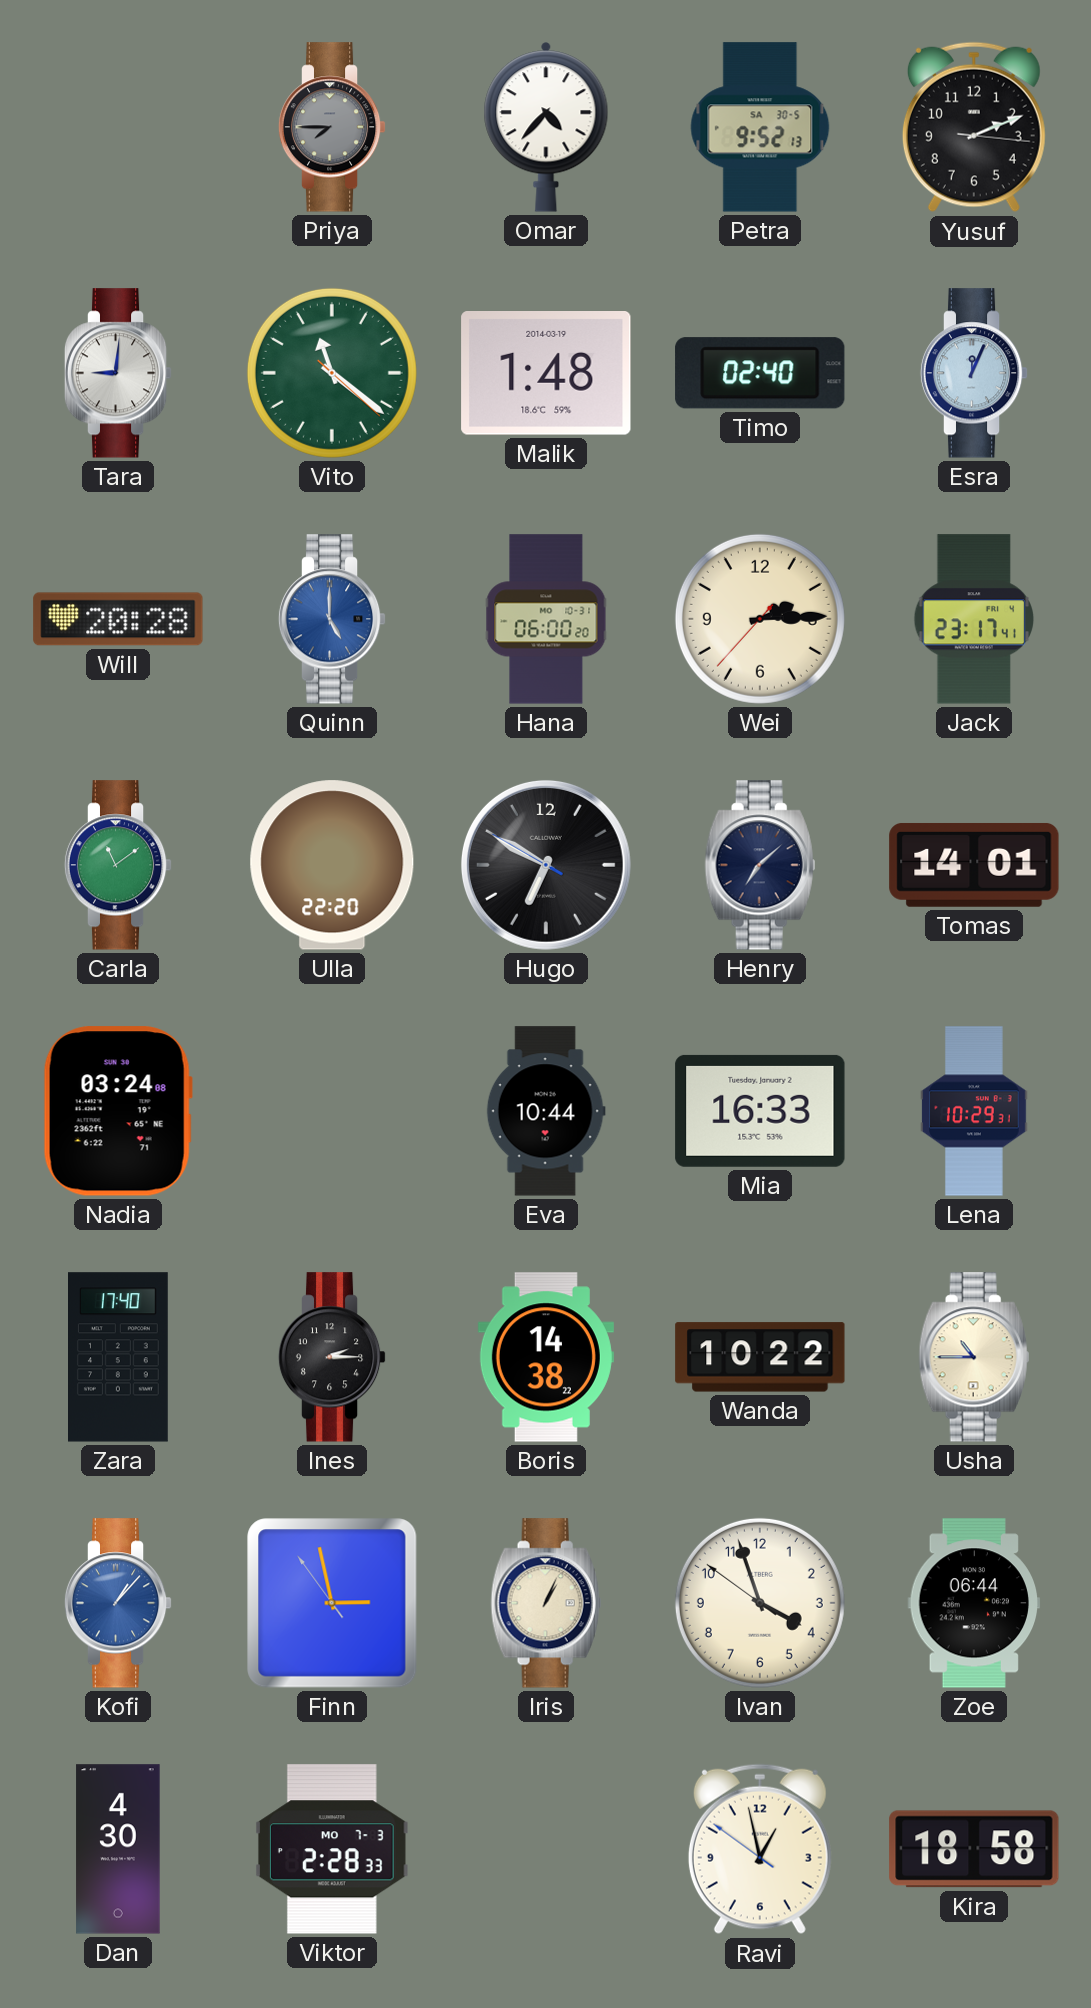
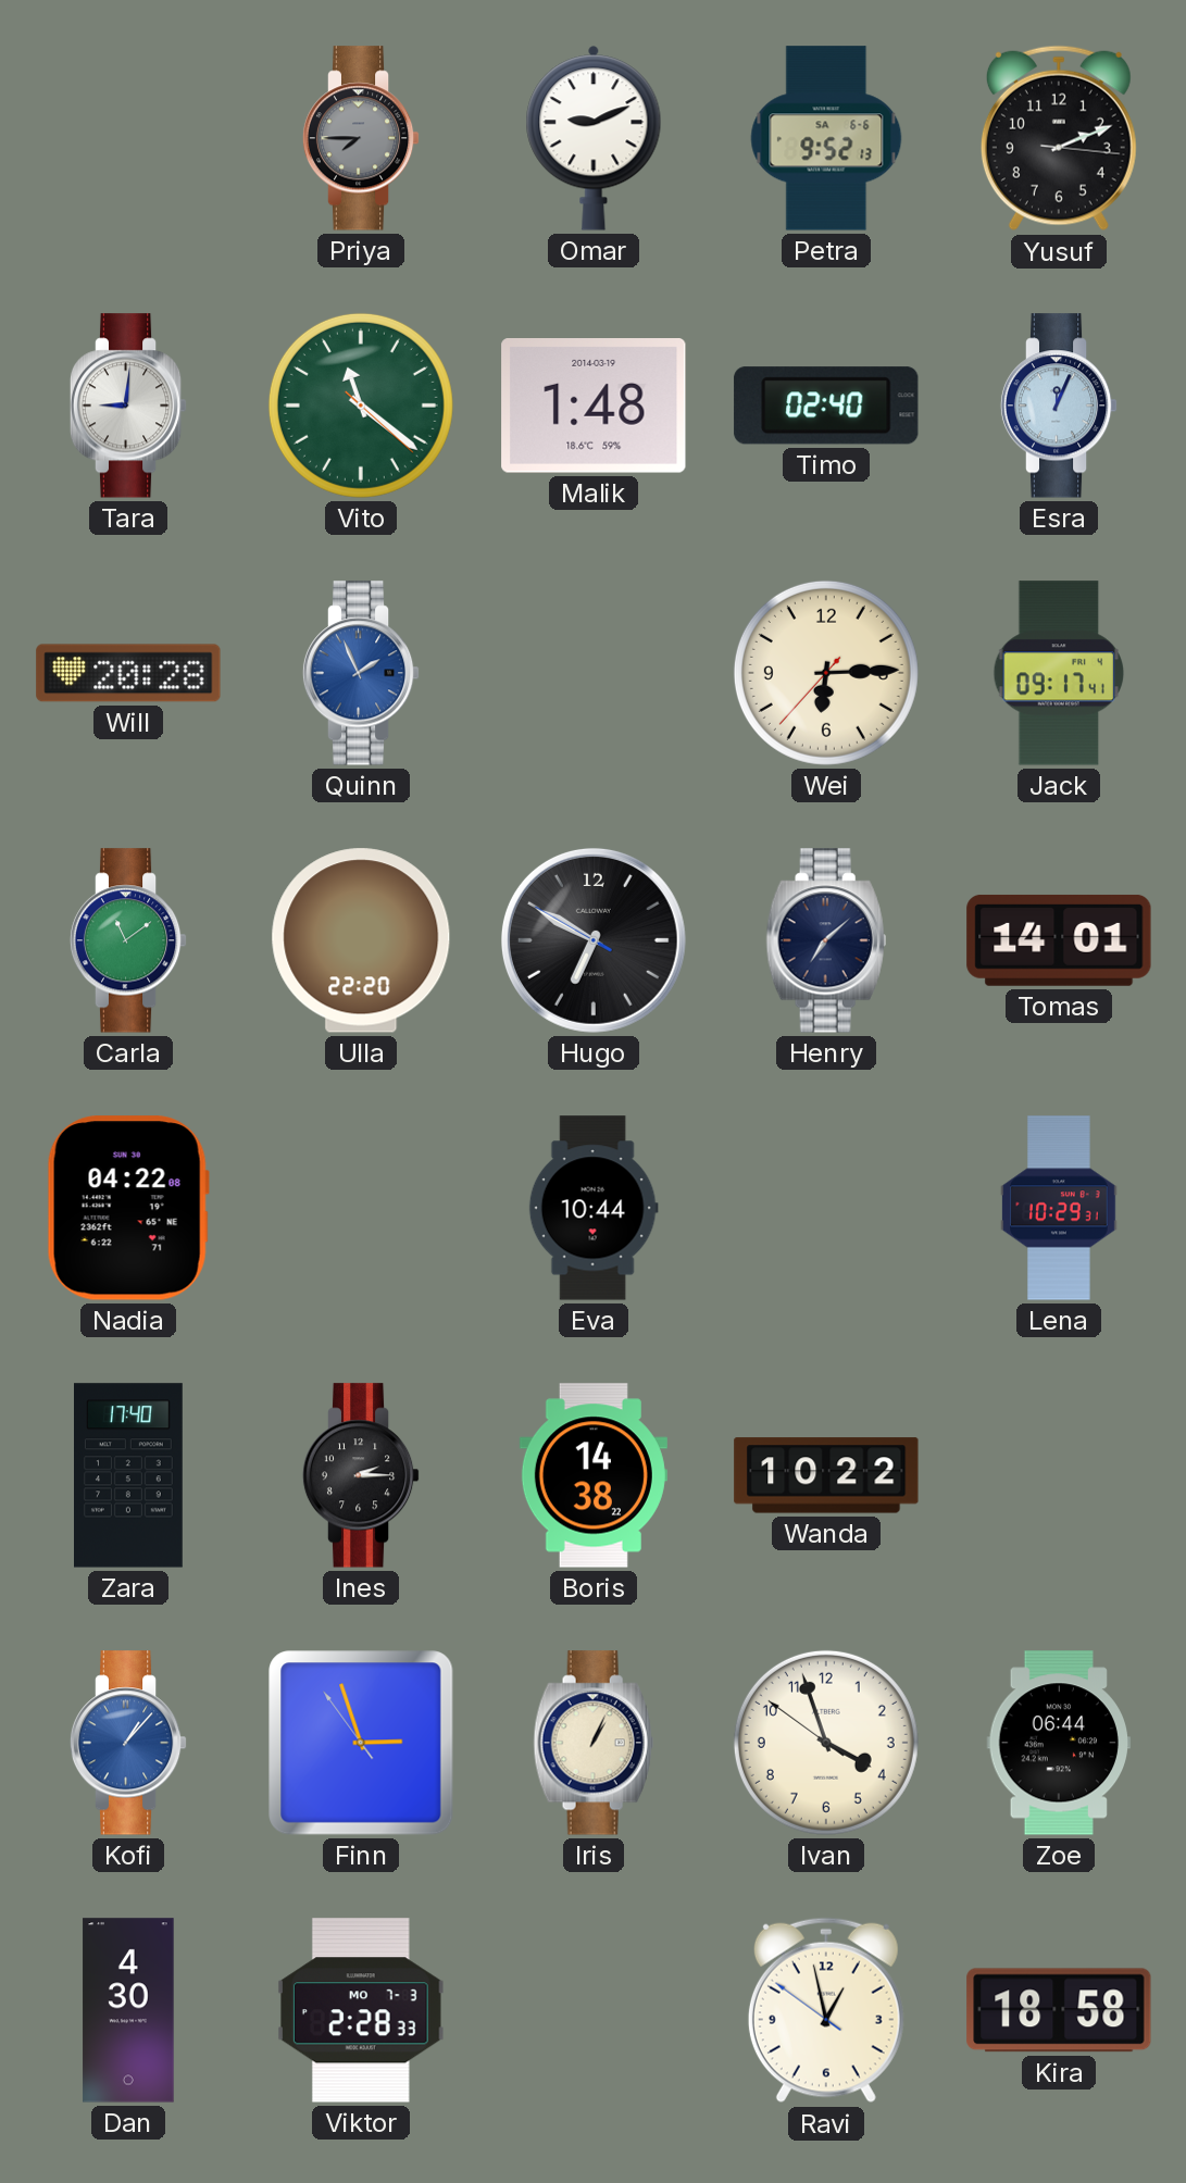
Omar: 4:37 -> 9:11 (594, 138)
Petra date: SA 30-5 -> SA 6-6 (826, 138)
Quinn: 5:00 -> 1:56 (361, 673)
Hana: 06:00 -> none (546, 619)
Wei: 2:14 -> 6:14 (826, 673)
Jack: 23:17 -> 09:17 (1059, 673)
Nadia: 03:24 -> 04:22 (128, 1208)
Mia: 16:33 -> none (760, 1111)
Usha: 10:45 -> none (974, 1357)
Finn: 2:57 -> 2:56 (361, 1743)
